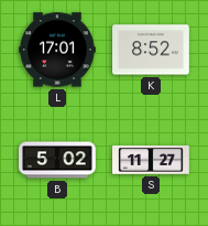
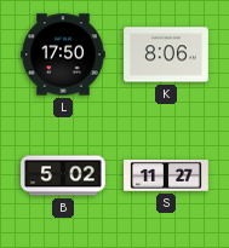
L: 17:01 -> 17:50 (63, 54)
K: 8:52 -> 8:06 (166, 54)
